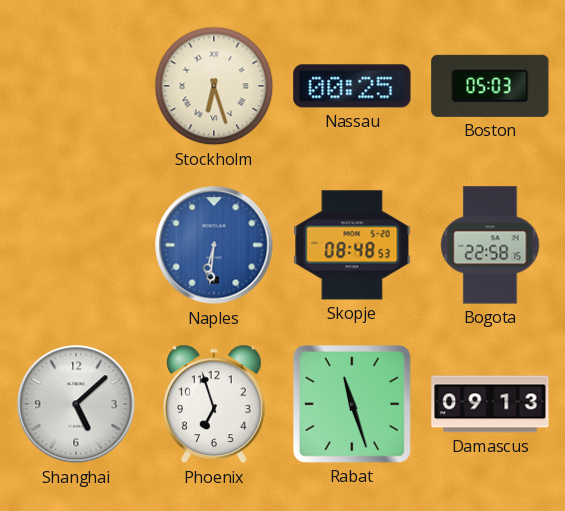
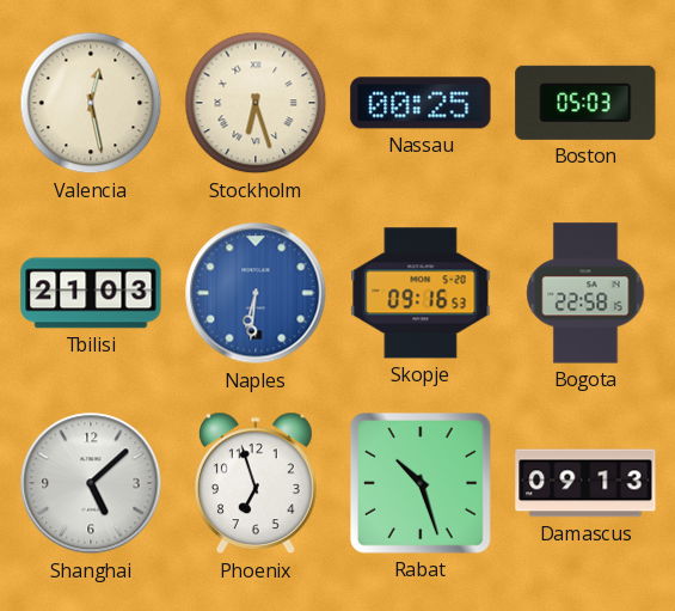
Valencia: none -> 12:28 (91, 103)
Tbilisi: none -> 21:03 (91, 293)
Skopje: 08:48 -> 09:16 (421, 293)
Rabat: 11:27 -> 10:27 (422, 484)
